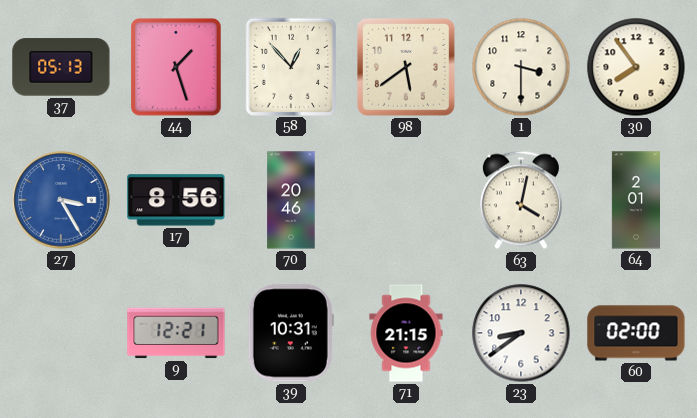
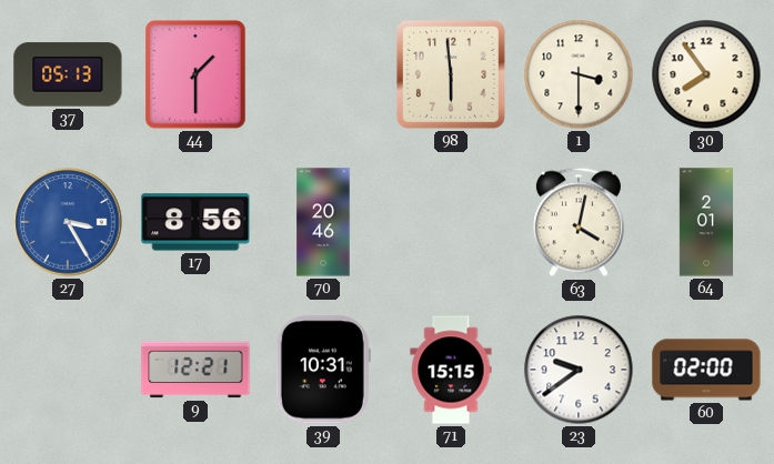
44: 1:27 -> 1:30 (197, 75)
58: 12:53 -> none (290, 66)
98: 5:39 -> 5:59 (451, 74)
71: 21:15 -> 15:15 (451, 370)
23: 8:39 -> 9:39 (579, 370)
